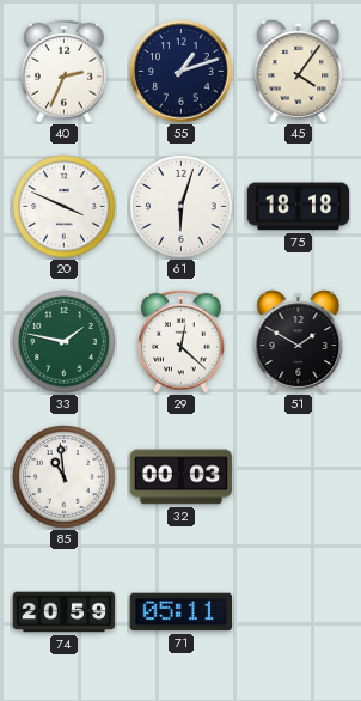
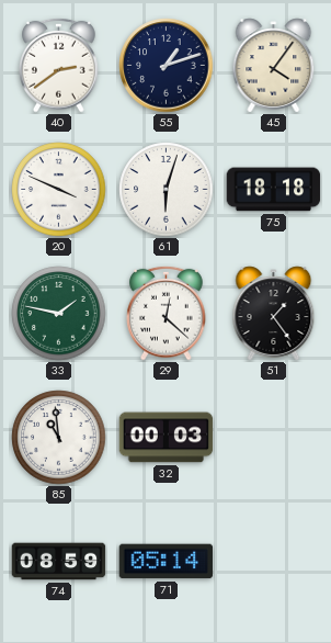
40: 2:34 -> 2:39 (59, 65)
51: 1:50 -> 1:24 (274, 314)
74: 20:59 -> 08:59 (59, 562)
71: 05:11 -> 05:14 (167, 562)
